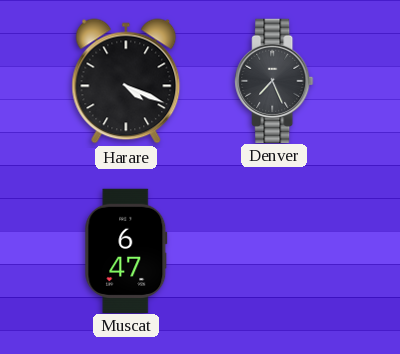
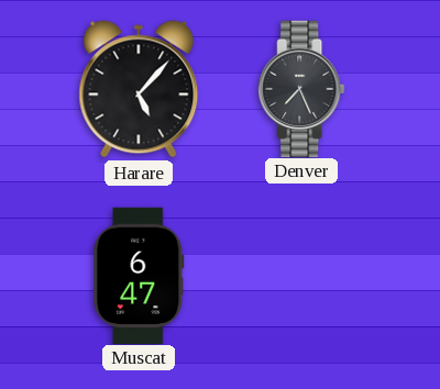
Harare: 4:19 -> 5:07 (139, 89)
